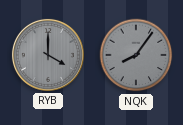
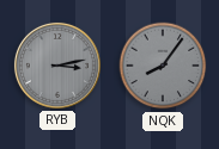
RYB: 4:00 -> 3:13 (57, 66)
